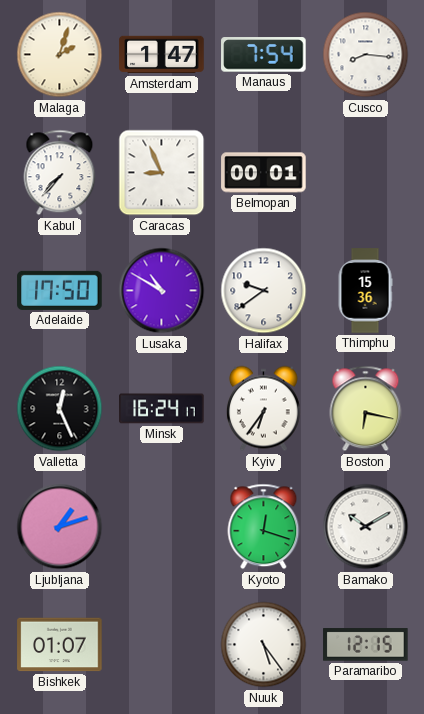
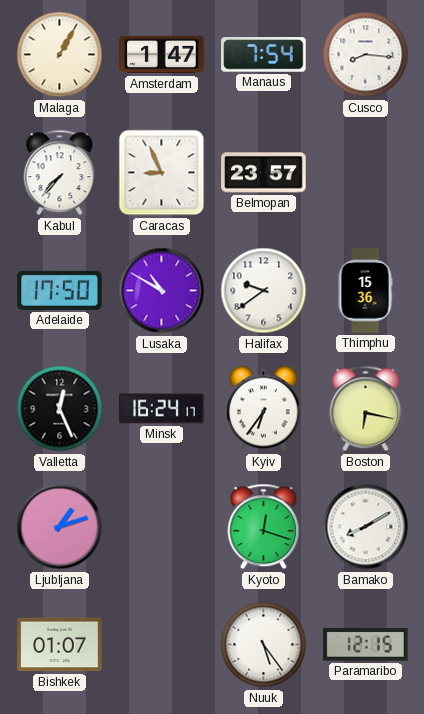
Malaga: 2:03 -> 1:05 (60, 55)
Belmopan: 00:01 -> 23:57 (264, 173)
Bamako: 10:10 -> 8:10 (366, 527)
